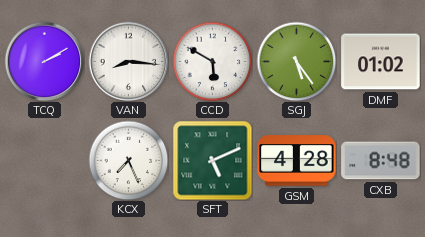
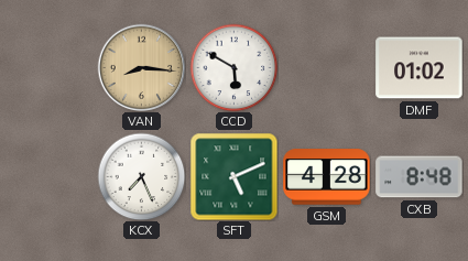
TCQ: 2:10 -> none (44, 61)
VAN dial: white -> champagne (141, 67)
SGJ: 5:24 -> none (296, 61)
